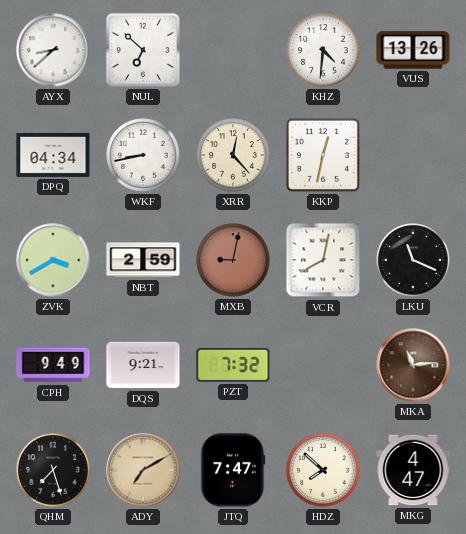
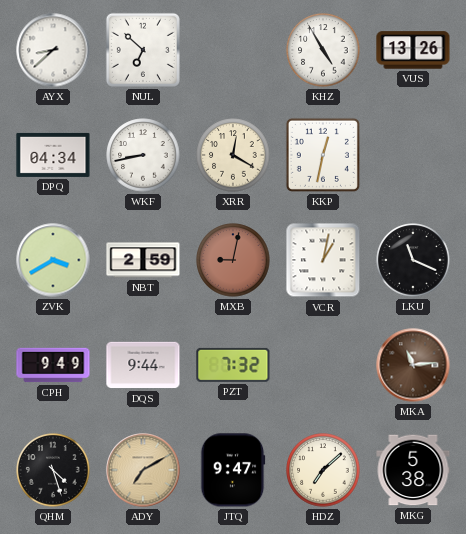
KHZ: 4:31 -> 4:55 (323, 50)
XRR: 12:23 -> 12:20 (233, 155)
VCR: 8:02 -> 1:02 (323, 260)
DQS: 9:21 -> 9:44 (143, 365)
QHM: 7:27 -> 4:27 (53, 470)
JTQ: 7:47 -> 9:47 (233, 470)
HDZ: 7:52 -> 7:08 (323, 470)
MKG: 4:47 -> 5:38 (413, 470)
